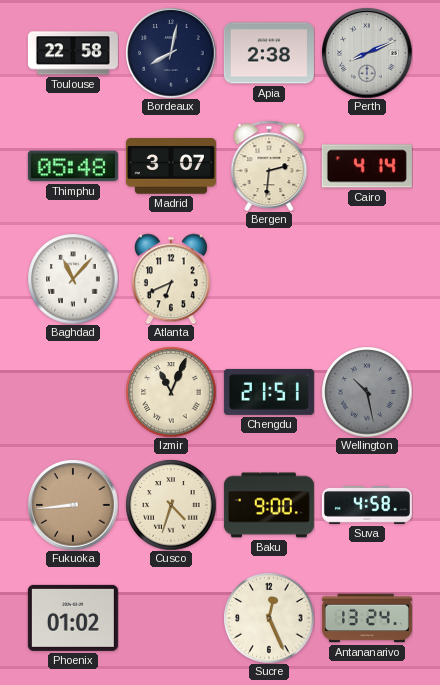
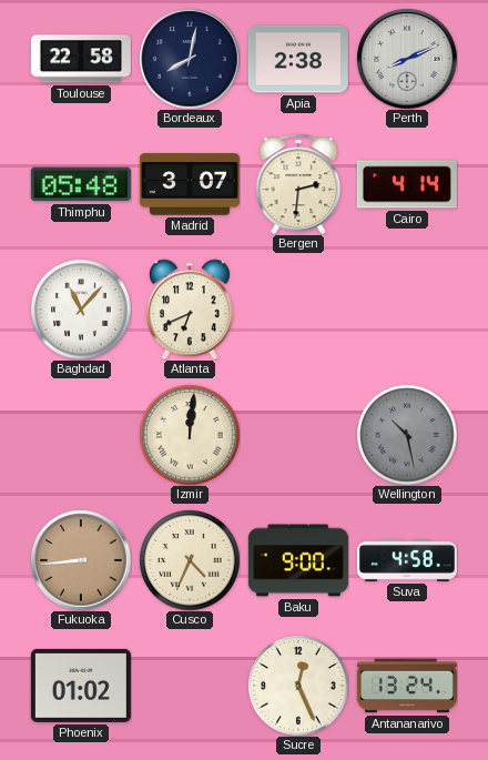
Izmir: 11:04 -> 12:01 (190, 435)
Chengdu: 21:51 -> none (269, 392)
Cusco: 4:33 -> 4:34 (190, 560)
